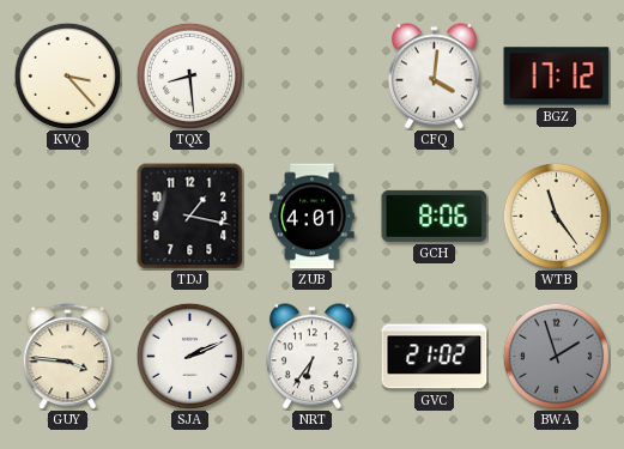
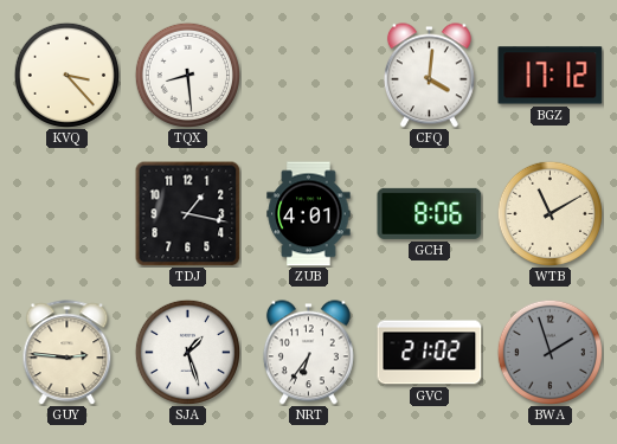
WTB: 11:24 -> 11:10 (549, 213)
GUY: 3:46 -> 2:46 (68, 353)
SJA: 2:11 -> 1:27 (187, 352)
